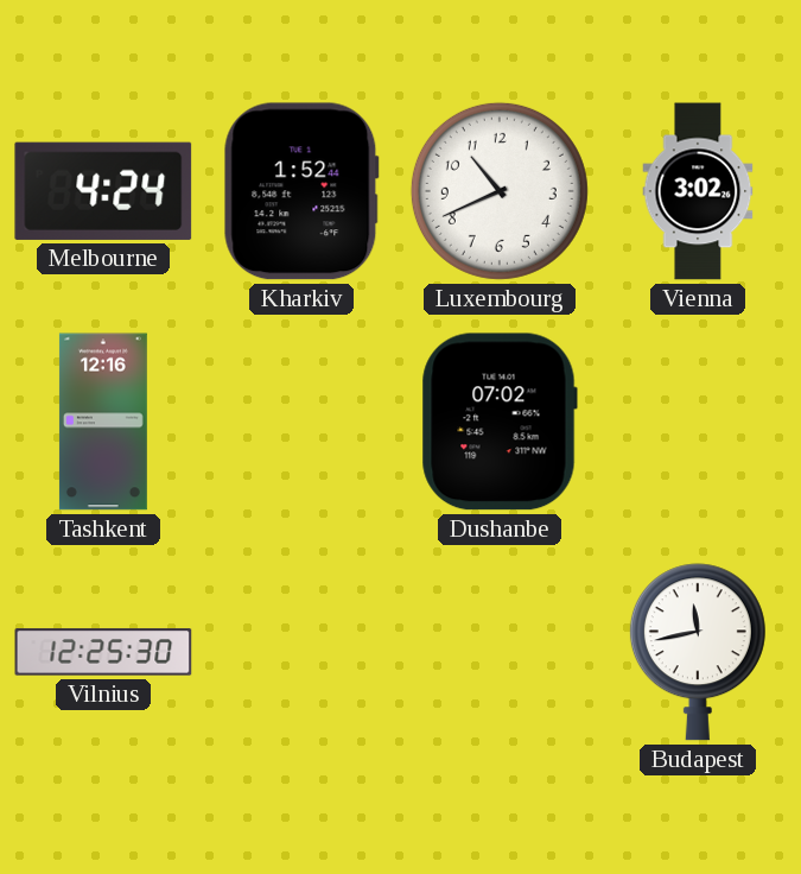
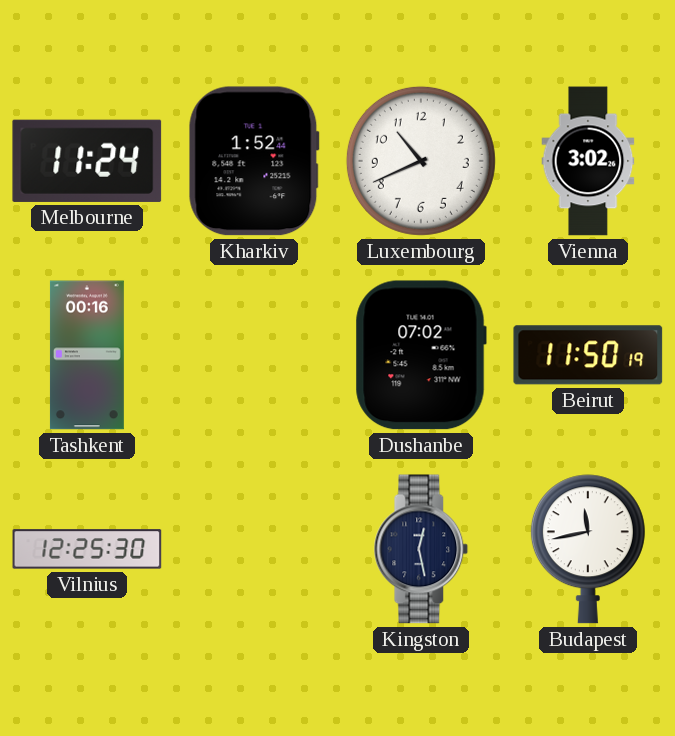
Melbourne: 4:24 -> 11:24 (87, 161)
Tashkent: 12:16 -> 00:16 (87, 355)
Beirut: none -> 11:50 (588, 355)
Kingston: none -> 12:28 (421, 549)
